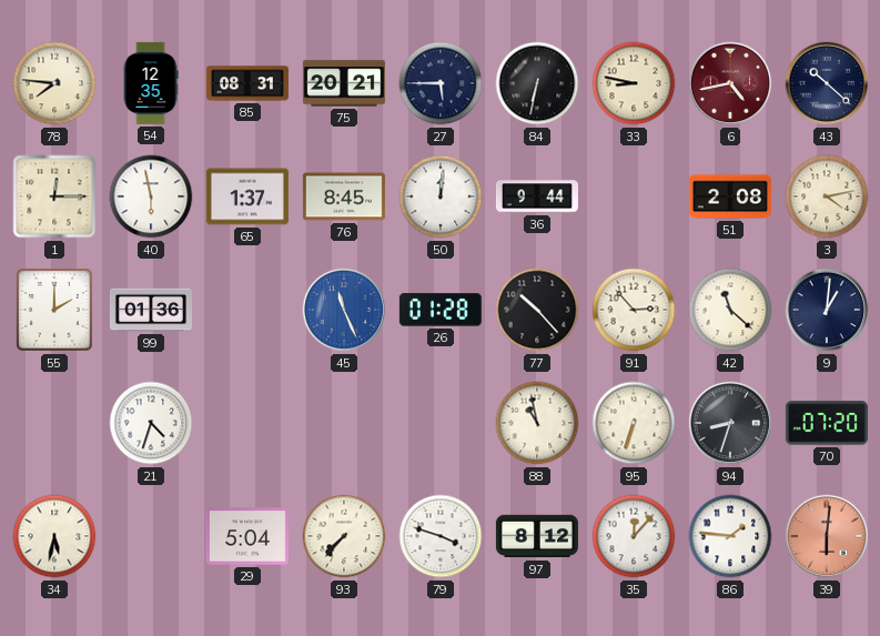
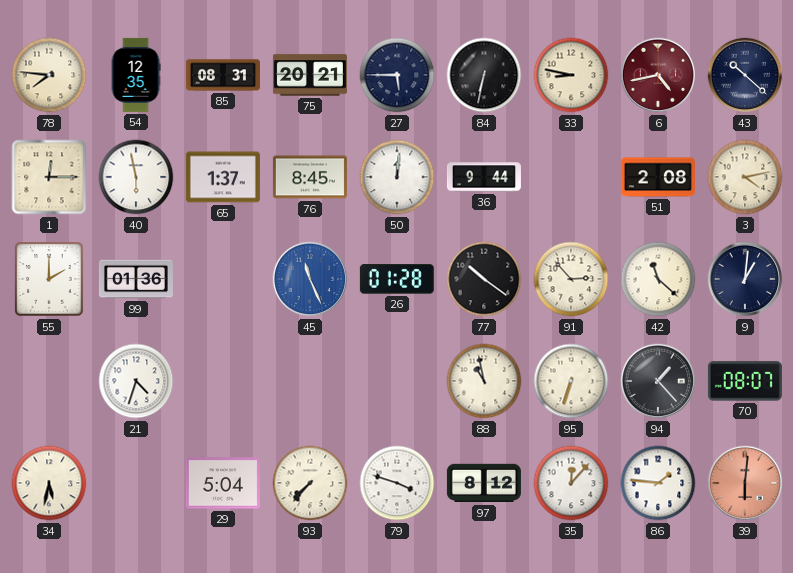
77: 10:23 -> 10:21 (484, 279)
94: 8:33 -> 1:23 (658, 381)
70: 07:20 -> 08:07 (745, 381)
